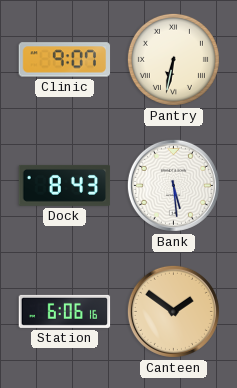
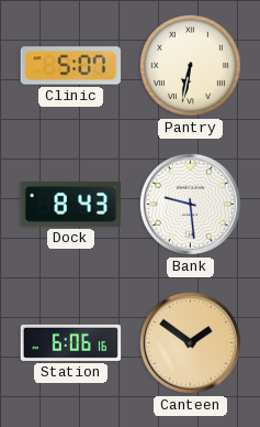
Clinic: 9:07 -> 5:07 (71, 66)
Bank: 5:29 -> 9:29 (190, 204)
